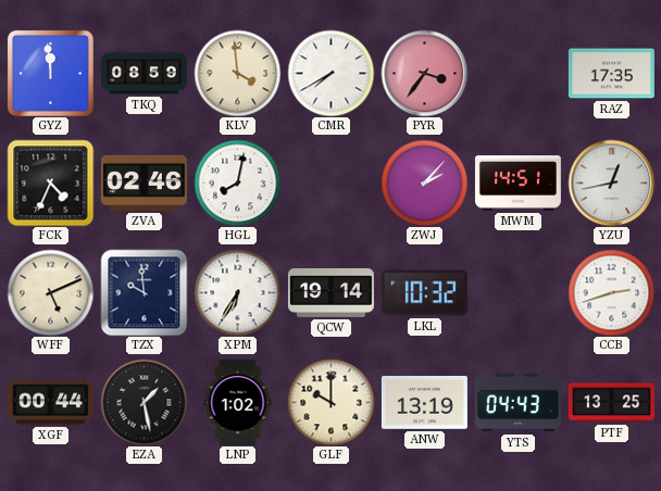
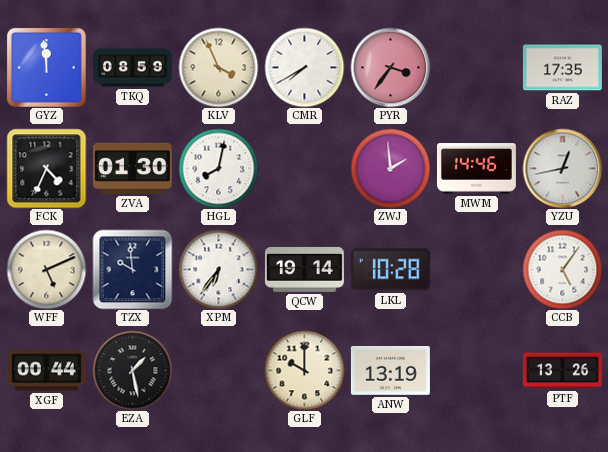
KLV: 3:59 -> 3:56 (218, 67)
ZVA: 02:46 -> 01:30 (132, 168)
ZWJ: 2:07 -> 1:59 (390, 168)
MWM: 14:51 -> 14:46 (476, 169)
XPM: 6:35 -> 6:36 (218, 269)
LKL: 10:32 -> 10:28 (390, 270)
CCB: 2:42 -> 5:06 (562, 269)
LNP: 1:02 -> none (238, 402)
YTS: 04:43 -> none (517, 403)
PTF: 13:25 -> 13:26 (562, 371)
